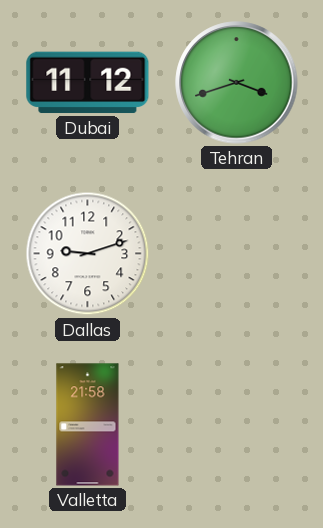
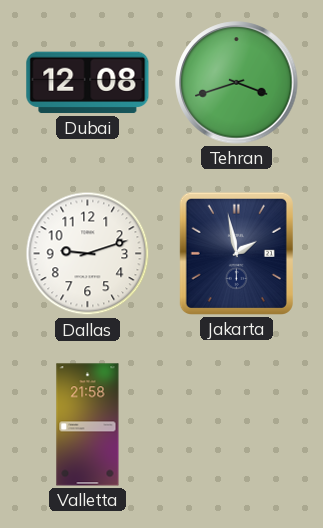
Dubai: 11:12 -> 12:08 (88, 83)
Jakarta: none -> 1:58 (236, 253)
